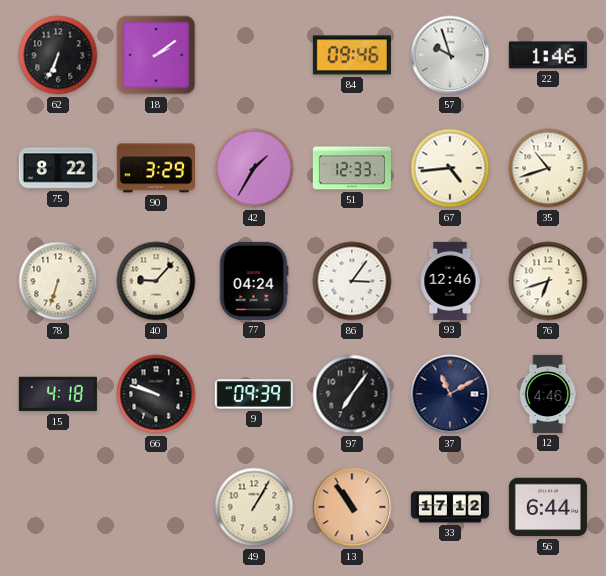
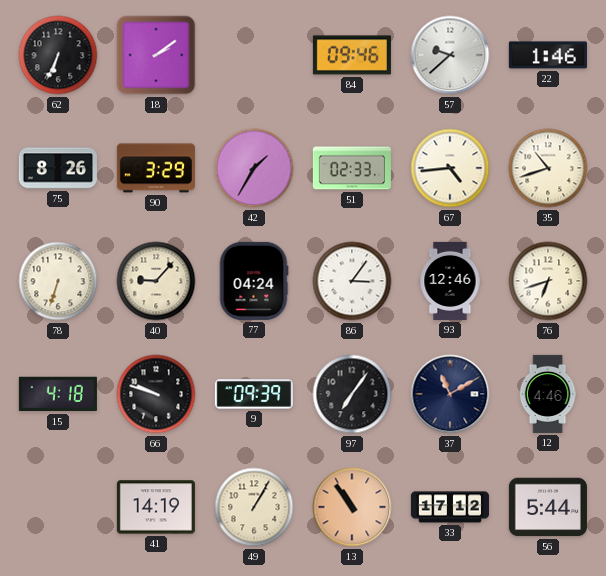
57: 9:57 -> 9:38 (450, 55)
75: 8:22 -> 8:26 (58, 168)
51: 12:33 -> 02:33 (352, 168)
41: none -> 14:19 (156, 507)
56: 6:44 -> 5:44 (548, 507)
